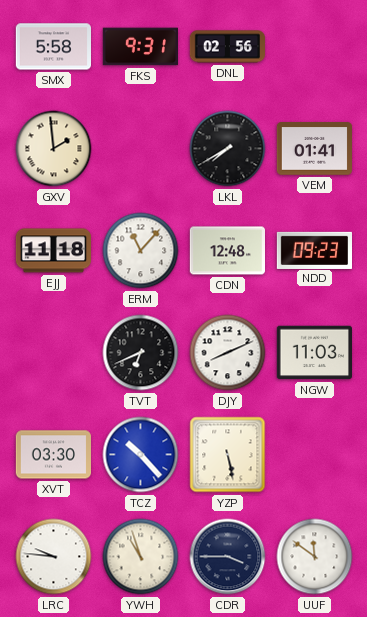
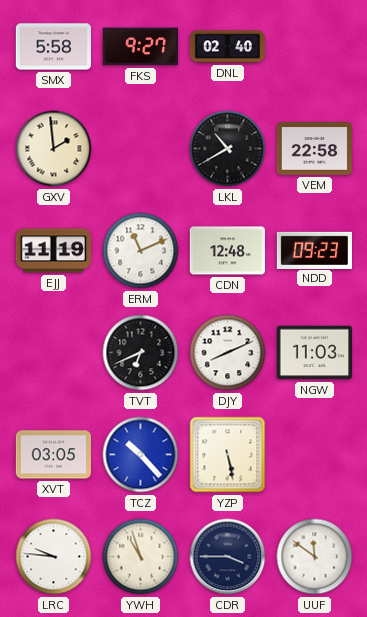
FKS: 9:31 -> 9:27 (140, 47)
DNL: 02:56 -> 02:40 (228, 47)
LKL: 7:40 -> 10:40 (228, 149)
VEM: 01:41 -> 22:58 (314, 149)
EJJ: 11:18 -> 11:19 (53, 251)
ERM: 11:07 -> 11:11 (141, 251)
XVT: 03:30 -> 03:05 (53, 455)
